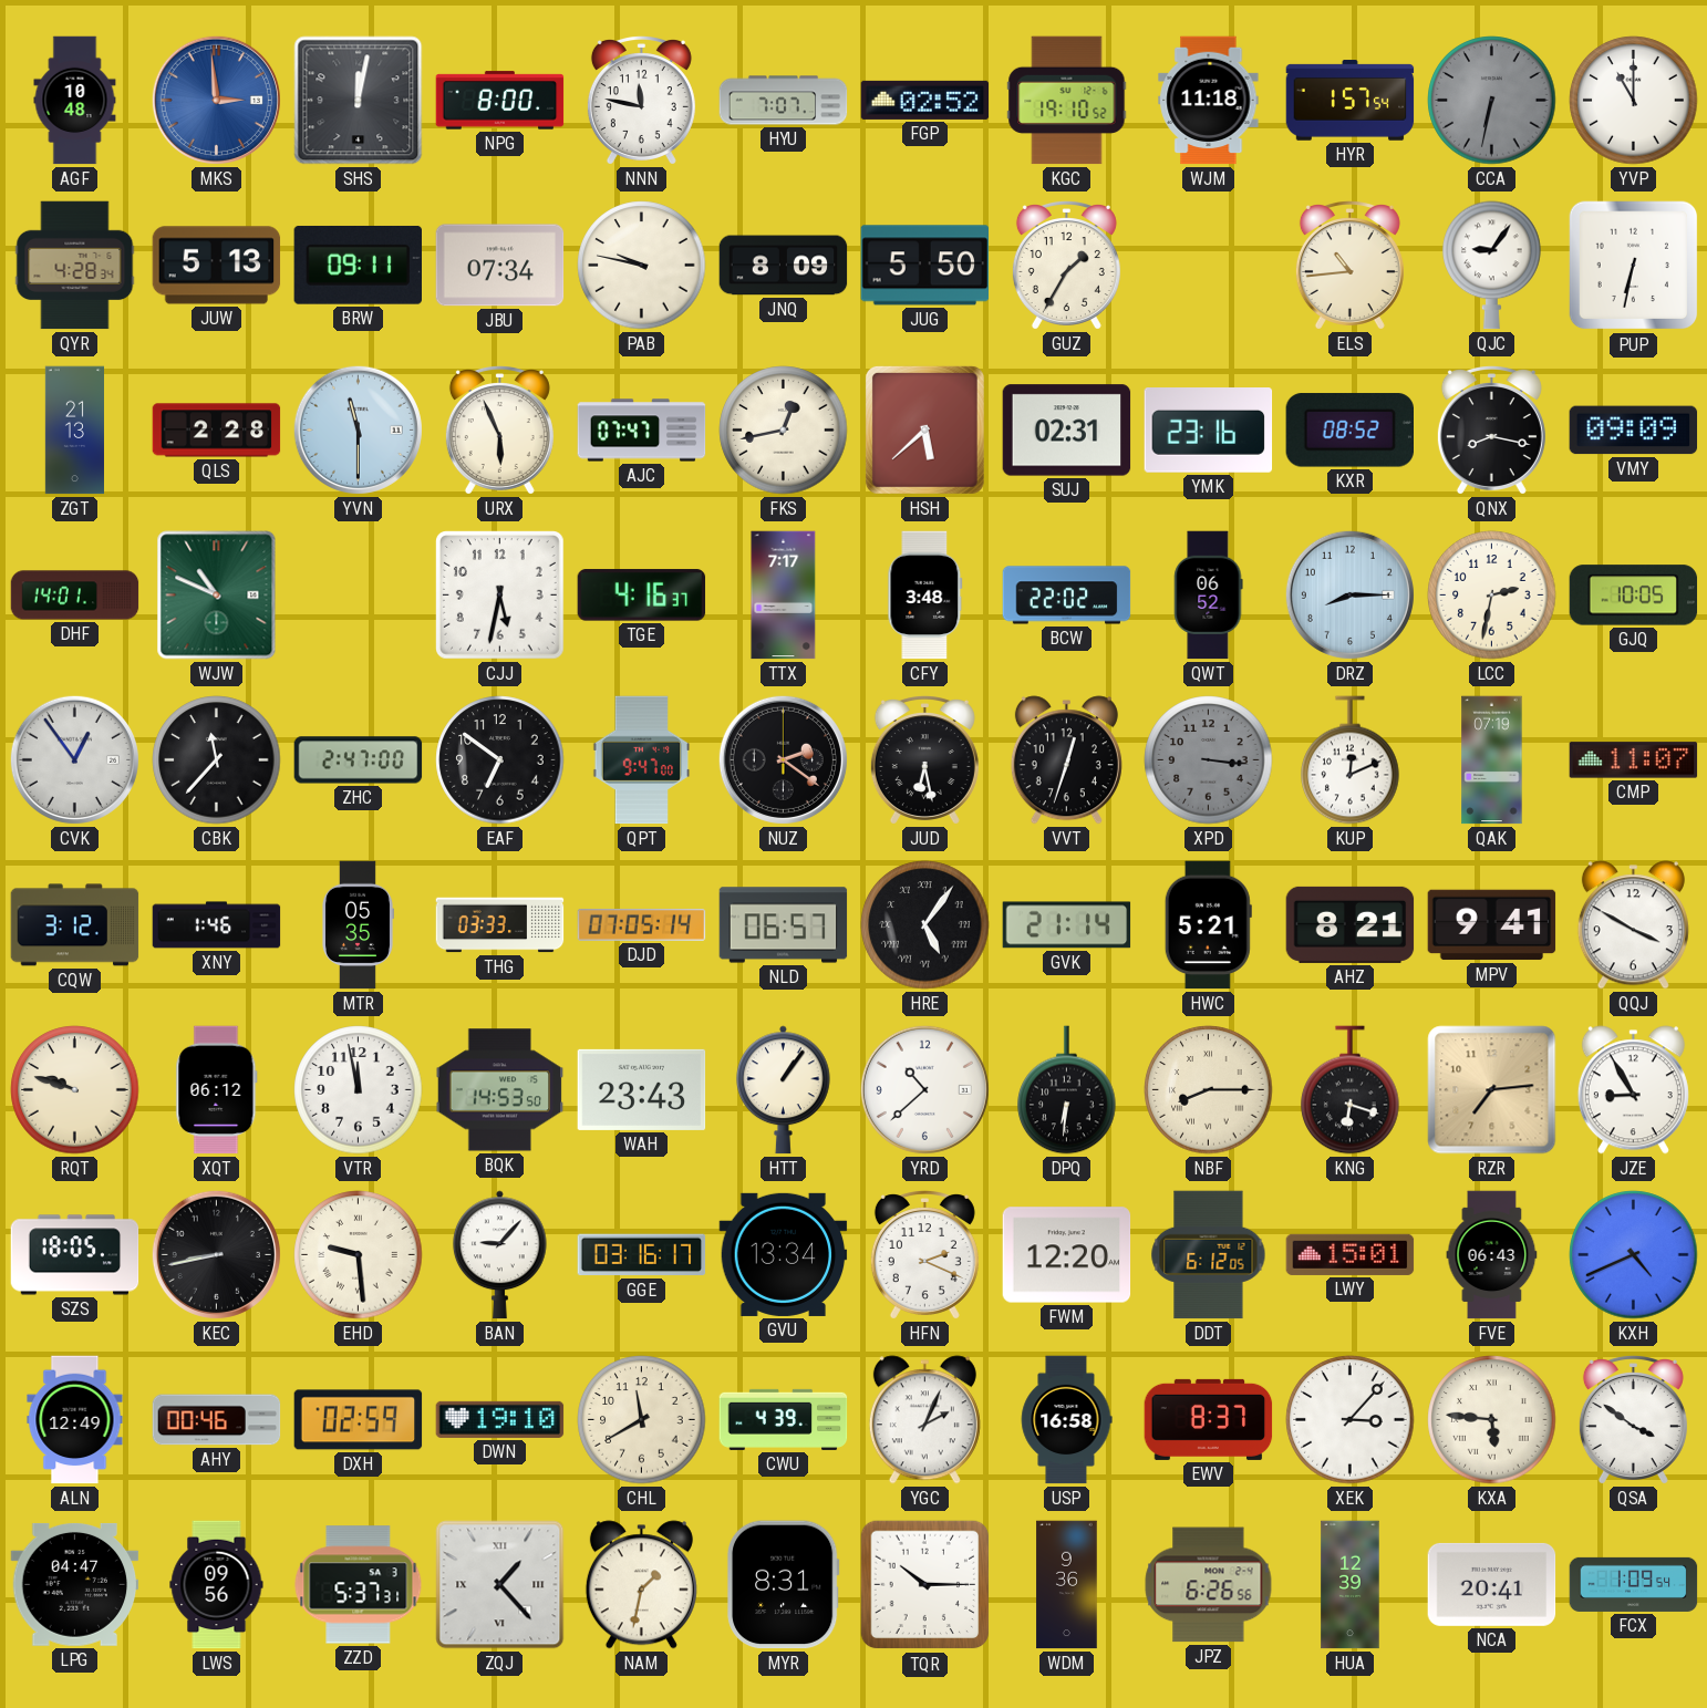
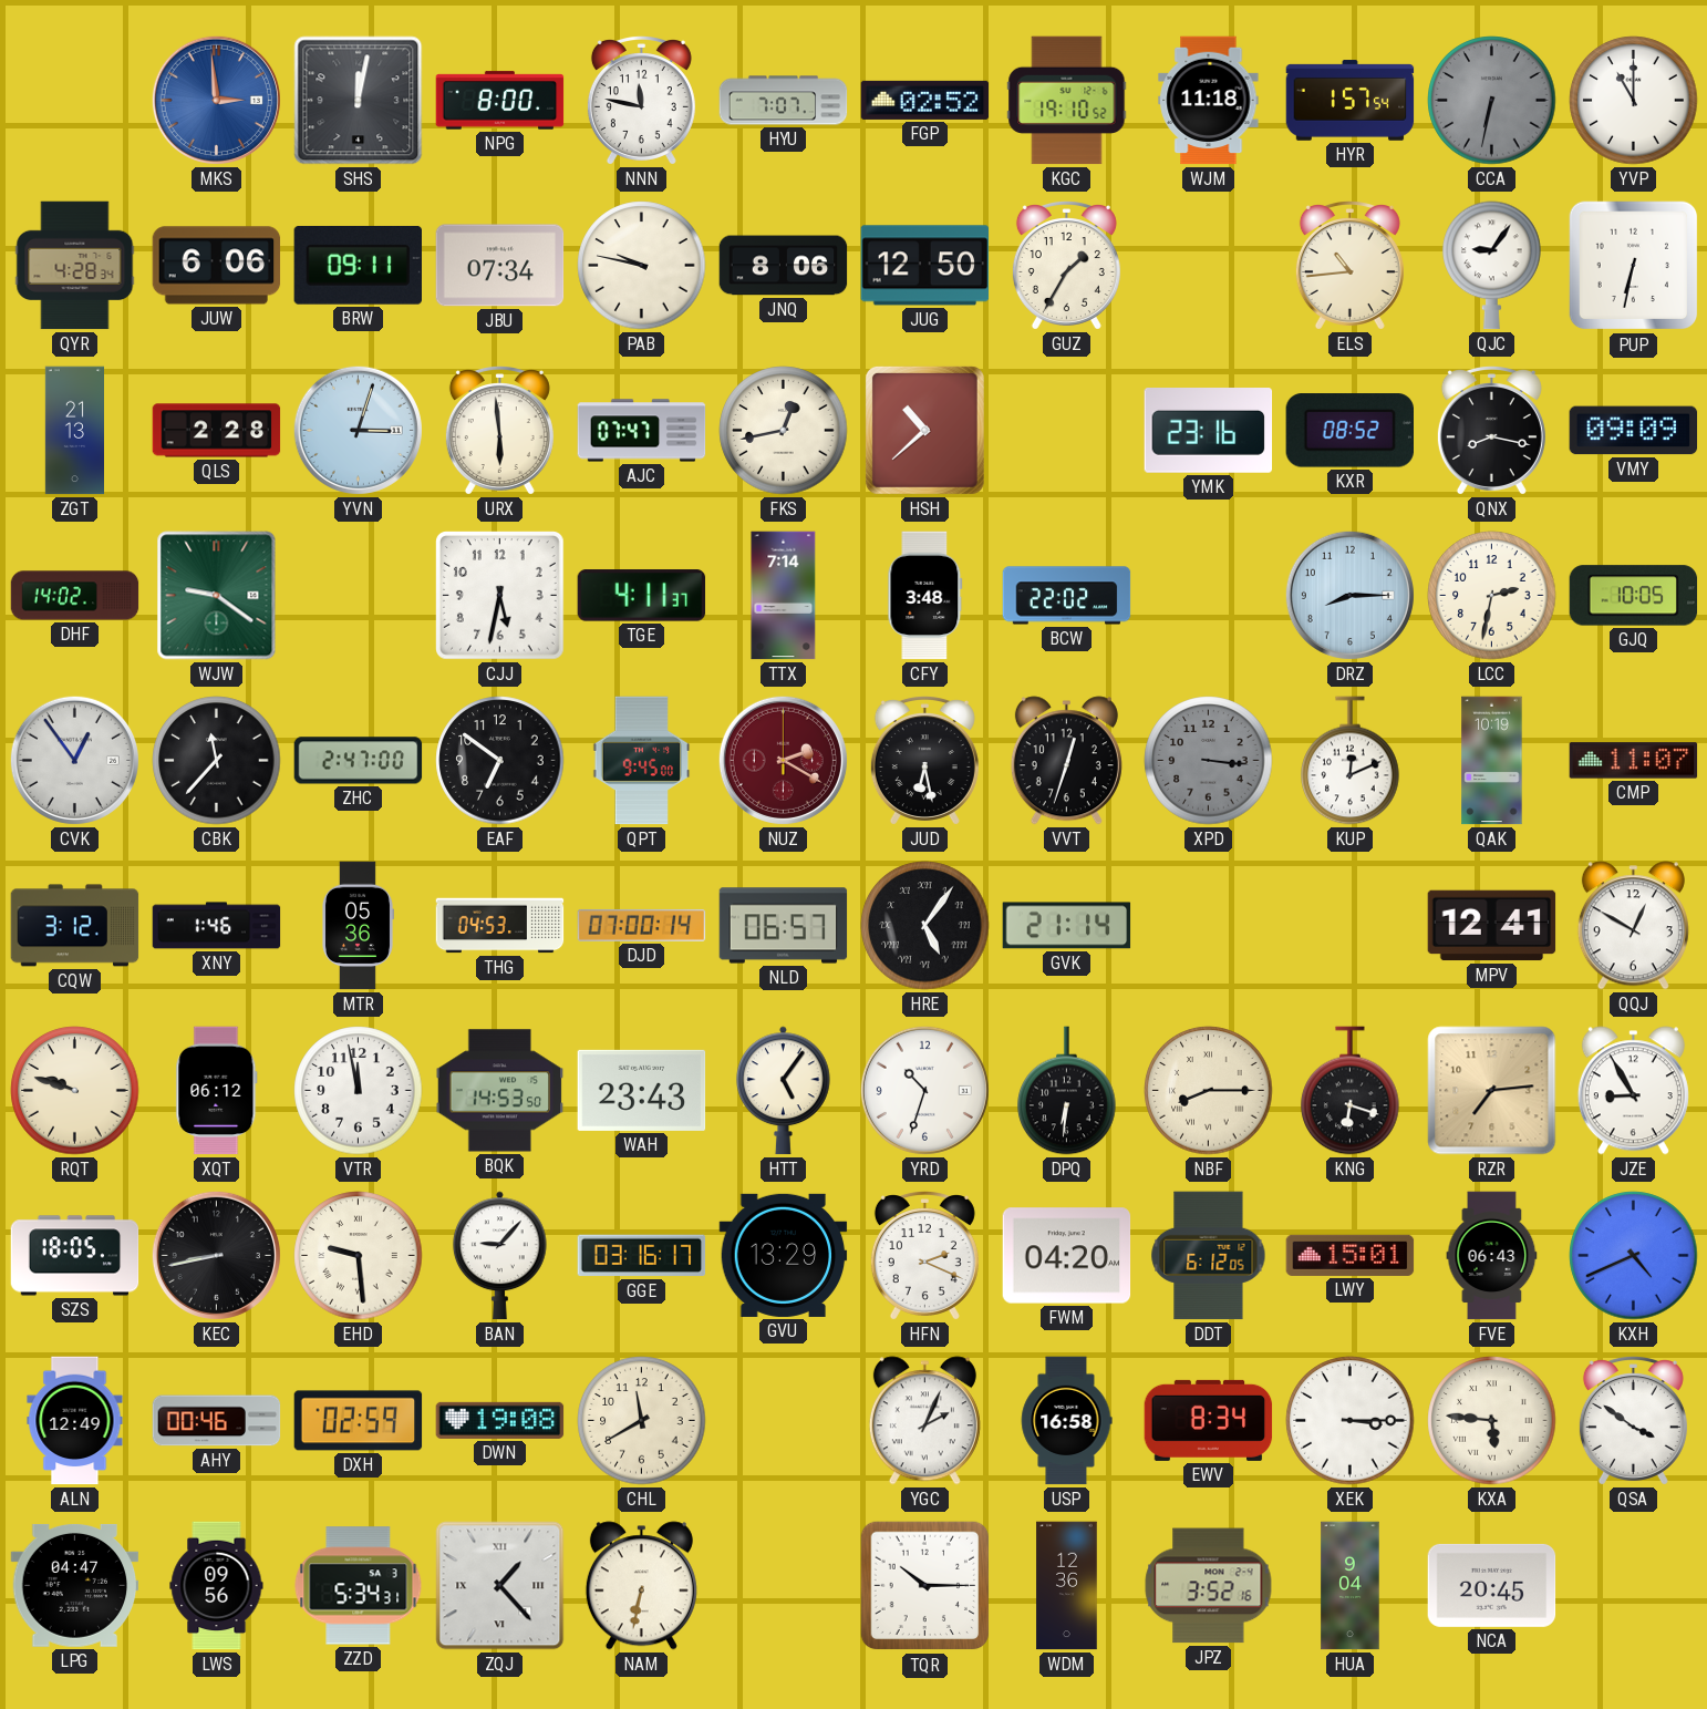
AGF: 10:48 -> none (75, 101)
JUW: 5:13 -> 6:06 (217, 266)
JNQ: 8:09 -> 8:06 (784, 266)
JUG: 5:50 -> 12:50 (925, 266)
YVN: 11:30 -> 3:03 (358, 430)
URX: 5:56 -> 5:59 (499, 431)
HSH: 5:38 -> 10:38 (924, 430)
SUJ: 02:31 -> none (1067, 431)
DHF: 14:01 -> 14:02 (75, 596)
WJW: 10:49 -> 9:21 (217, 596)
TGE: 4:16 -> 4:11 (642, 596)
TTX: 7:17 -> 7:14 (784, 596)
QWT: 06:52 -> none (1209, 596)
QPT: 9:47 -> 9:45 (642, 761)
NUZ: 2:21 -> 2:20 (783, 760)
NUZ dial: black -> burgundy (783, 760)
QAK: 07:19 -> 10:19 (1492, 761)
MTR: 05:35 -> 05:36 (359, 926)
THG: 03:33 -> 04:53 (500, 926)
DJD: 07:05 -> 07:00 (642, 926)
HWC: 5:21 -> none (1208, 925)
AHZ: 8:21 -> none (1351, 924)
MPV: 9:41 -> 12:41 (1492, 926)
QQJ: 3:50 -> 12:50 (1633, 926)
HTT: 1:06 -> 5:06 (784, 1091)
YRD: 10:38 -> 10:33 (924, 1090)
GVU: 13:34 -> 13:29 (784, 1255)
FWM: 12:20 -> 04:20 (1067, 1256)
DWN: 19:10 -> 19:08 (500, 1420)
CWU: 4:39 -> none (784, 1419)
EWV: 8:37 -> 8:34 (1209, 1420)
XEK: 3:07 -> 3:15 (1351, 1421)
ZZD: 5:37 -> 5:34 (359, 1586)
NAM: 1:32 -> 6:32 (641, 1586)
MYR: 8:31 -> none (783, 1585)
WDM: 9:36 -> 12:36 (1067, 1586)
JPZ: 6:26 -> 3:52 (1209, 1586)
HUA: 12:39 -> 9:04 (1351, 1586)
NCA: 20:41 -> 20:45 (1492, 1585)
FCX: 1:09 -> none (1634, 1584)
